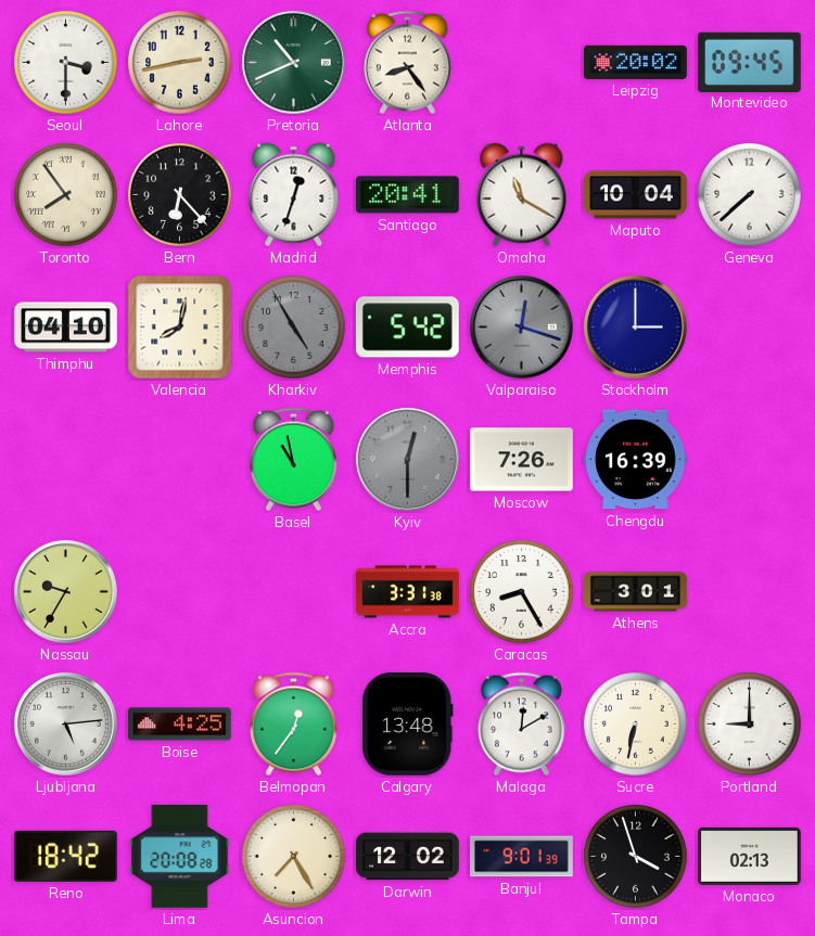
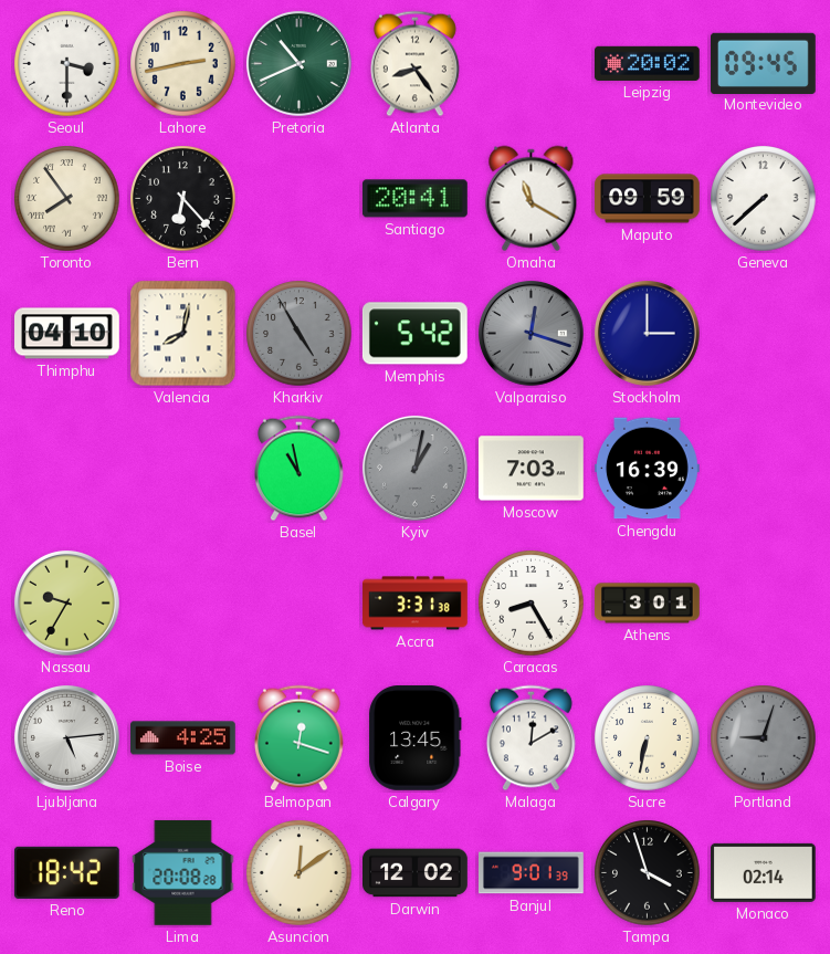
Madrid: 12:33 -> none (294, 195)
Maputo: 10:04 -> 09:59 (648, 199)
Kyiv: 12:30 -> 1:02 (414, 468)
Moscow: 7:26 -> 7:03 (532, 469)
Belmopan: 12:36 -> 12:18 (298, 738)
Calgary: 13:48 -> 13:45 (416, 737)
Portland: 9:00 -> 9:03 (764, 738)
Portland dial: white -> grey (764, 738)
Asuncion: 7:25 -> 12:09 (300, 873)
Monaco: 02:13 -> 02:14 (764, 872)
